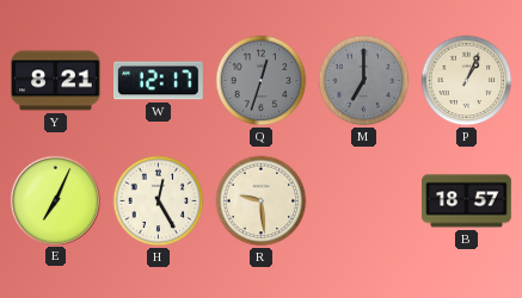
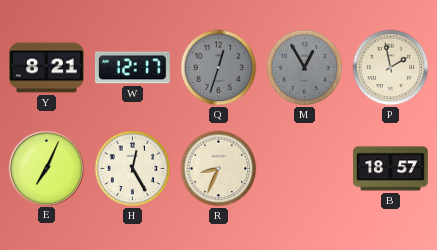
M: 7:00 -> 12:55 (305, 68)
P: 1:04 -> 1:58 (391, 68)
R: 9:29 -> 8:34 (219, 169)
